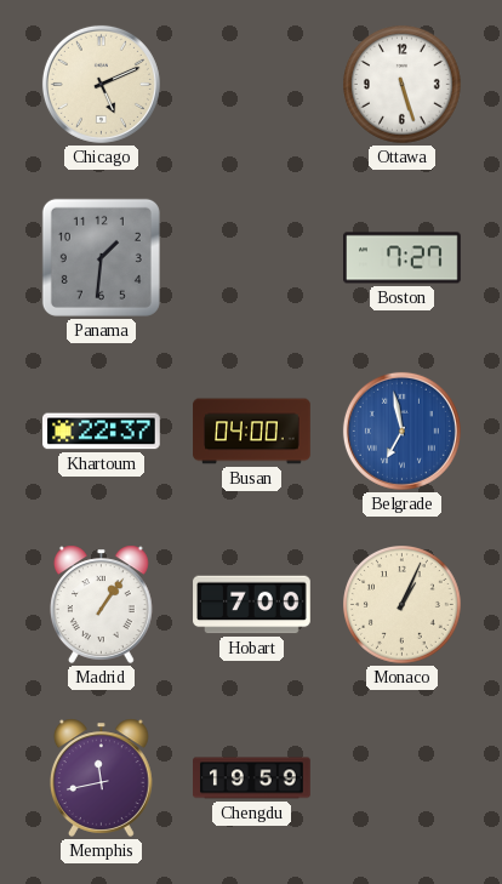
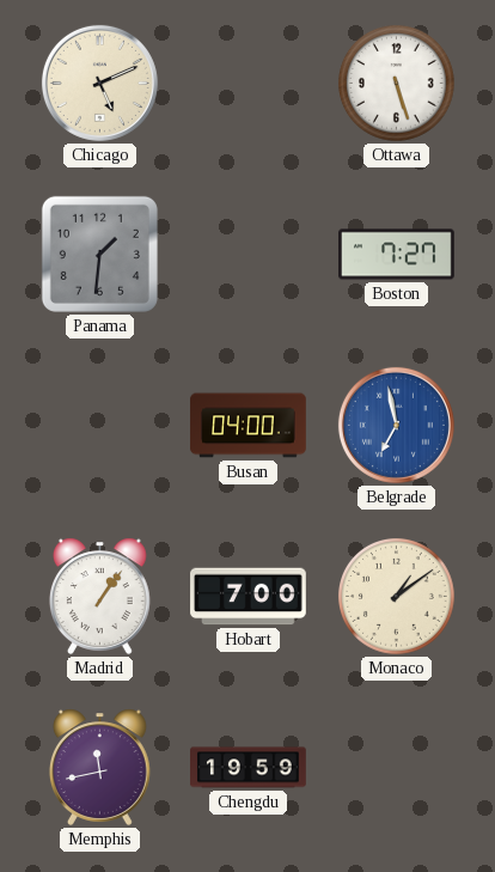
Khartoum: 22:37 -> none (102, 432)
Monaco: 1:04 -> 1:09 (397, 597)
